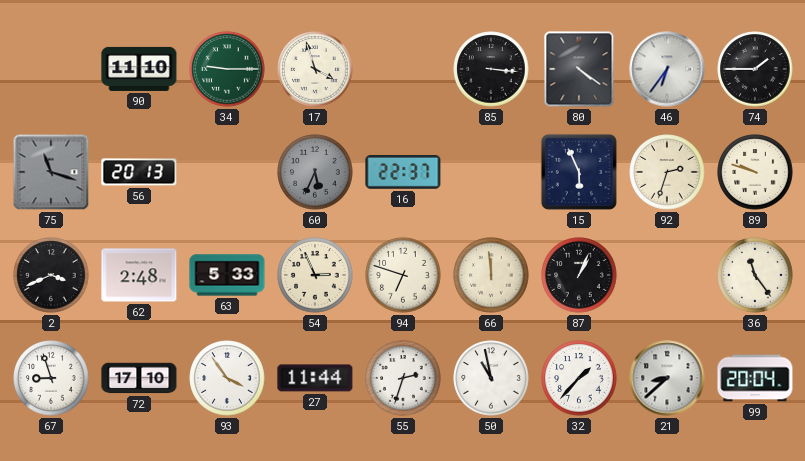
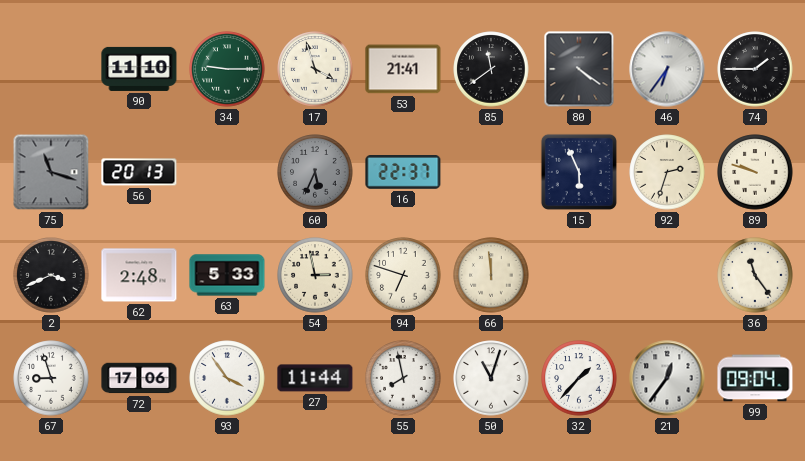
53: none -> 21:41 (403, 69)
85: 3:16 -> 11:39 (491, 69)
54: 2:56 -> 2:58 (315, 275)
87: 1:04 -> none (579, 275)
72: 17:10 -> 17:06 (139, 378)
55: 2:33 -> 7:58 (403, 378)
50: 10:58 -> 11:03 (491, 378)
21: 8:38 -> 12:36 (667, 378)
99: 20:04 -> 09:04 (755, 378)
